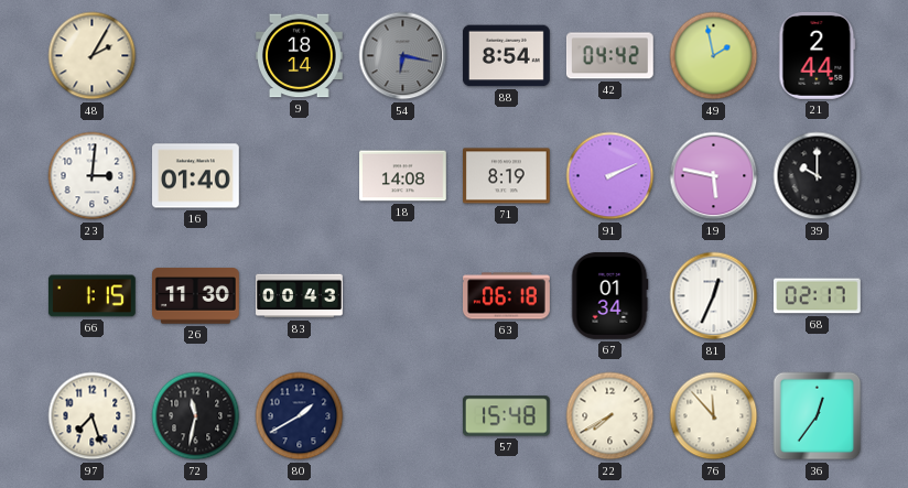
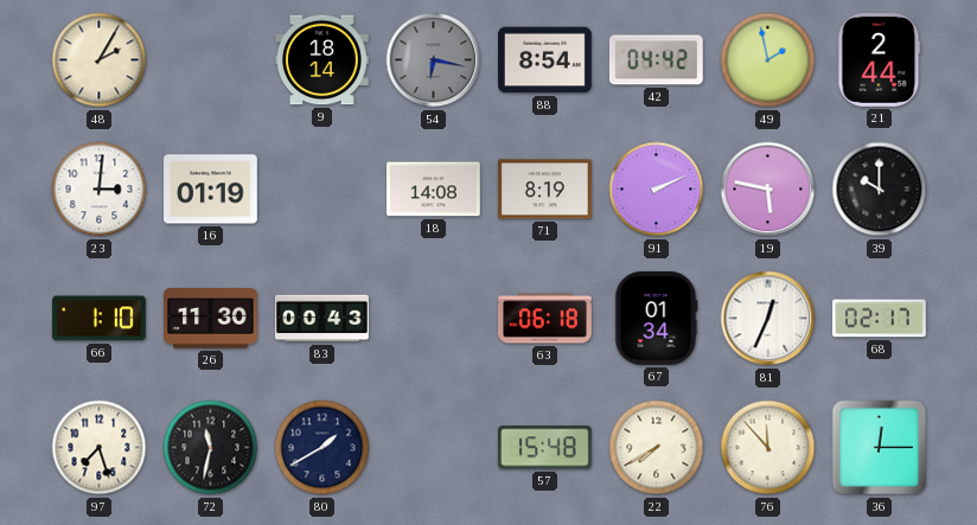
16: 01:40 -> 01:19 (211, 190)
66: 1:15 -> 1:10 (98, 319)
36: 12:36 -> 12:15 (880, 448)
